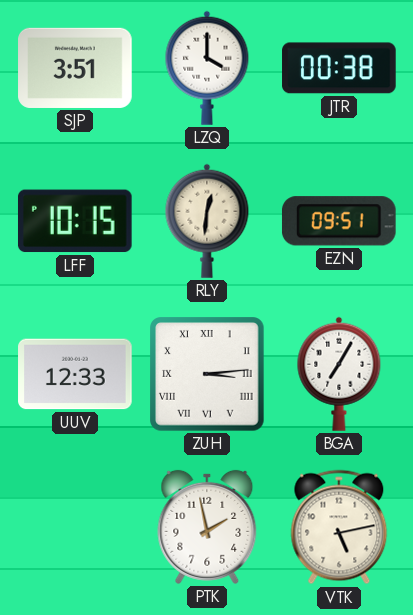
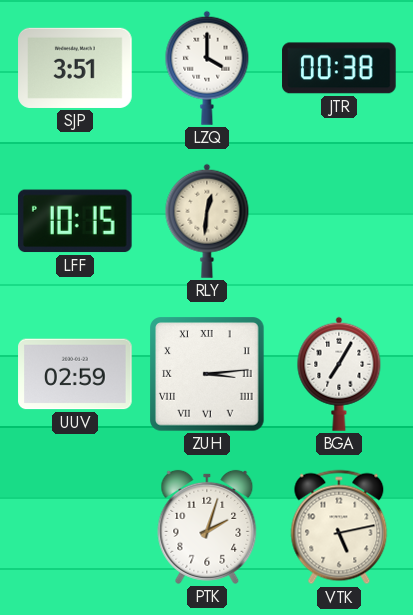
EZN: 09:51 -> none (339, 221)
UUV: 12:33 -> 02:59 (75, 374)
PTK: 1:58 -> 2:03 (207, 527)
